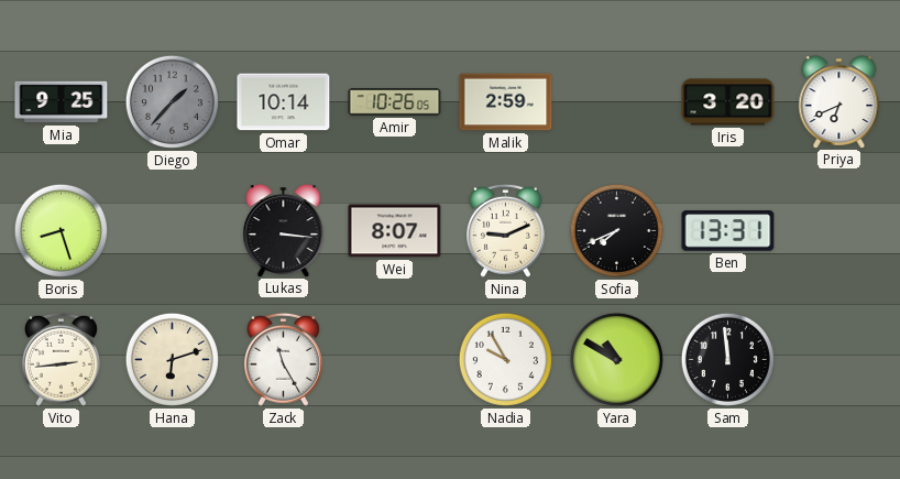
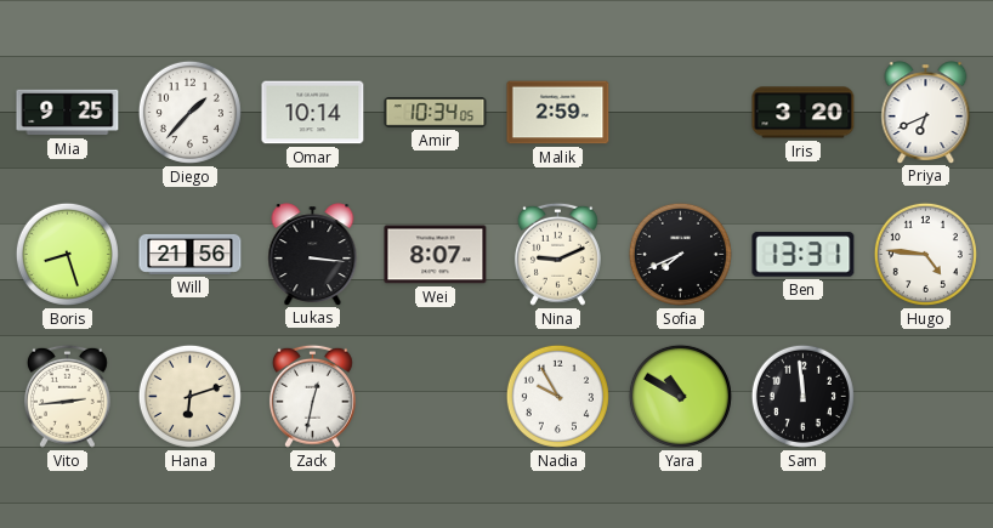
Diego dial: grey -> white (189, 112)
Amir: 10:26 -> 10:34 (436, 113)
Will: none -> 21:56 (191, 254)
Hugo: none -> 4:46 (925, 254)
Zack: 11:25 -> 12:32 (312, 396)
